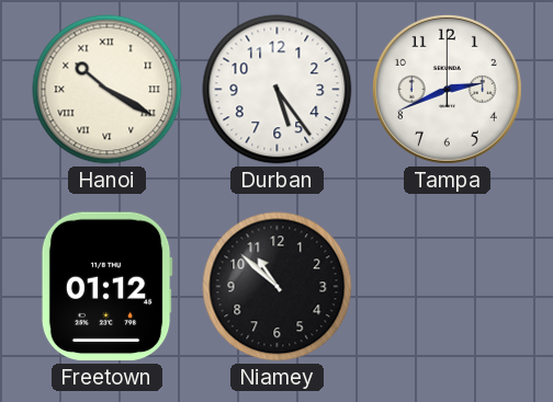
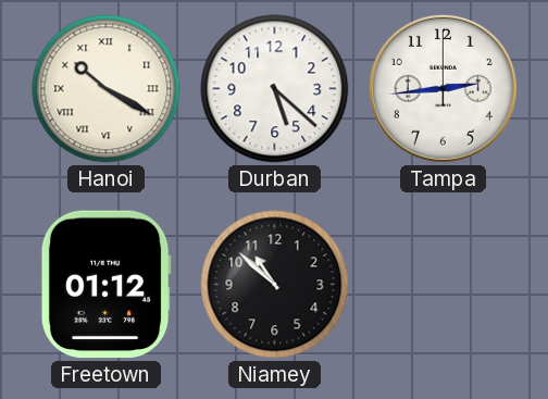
Durban: 5:24 -> 5:22 (275, 89)
Tampa: 2:41 -> 2:44 (443, 88)
